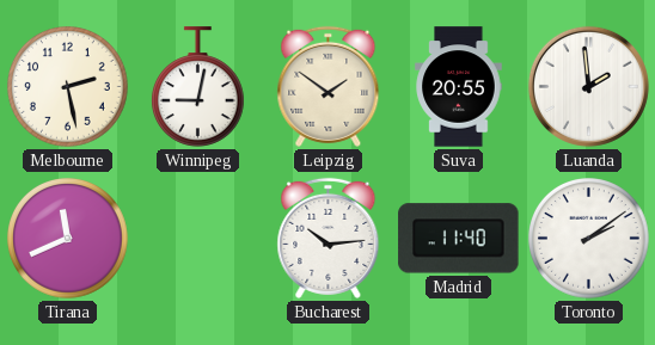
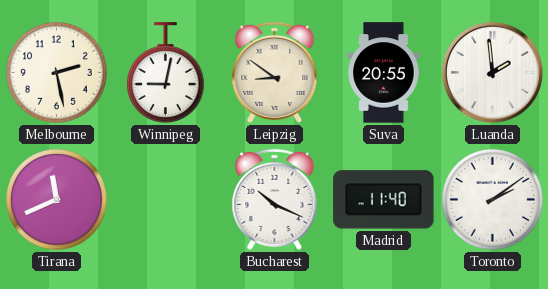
Leipzig: 1:51 -> 8:51 (275, 72)
Bucharest: 10:14 -> 10:19 (275, 199)
